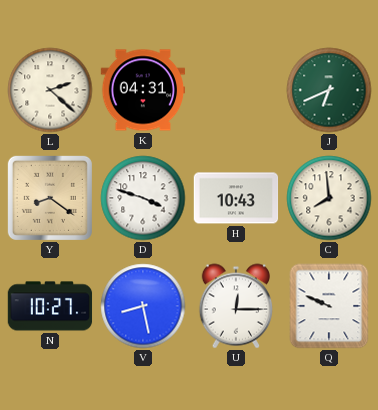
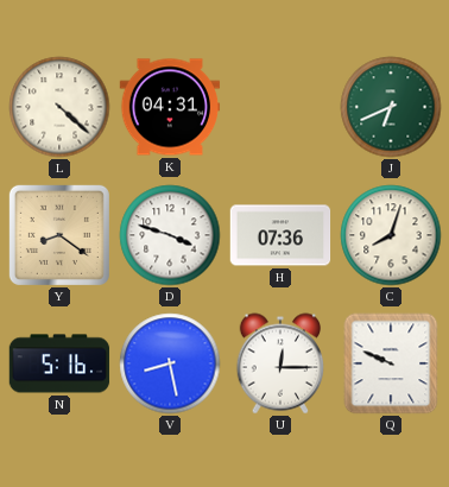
L: 2:22 -> 4:22 (59, 107)
H: 10:43 -> 07:36 (280, 235)
C: 7:59 -> 8:03 (391, 235)
N: 10:27 -> 5:16 (59, 363)
